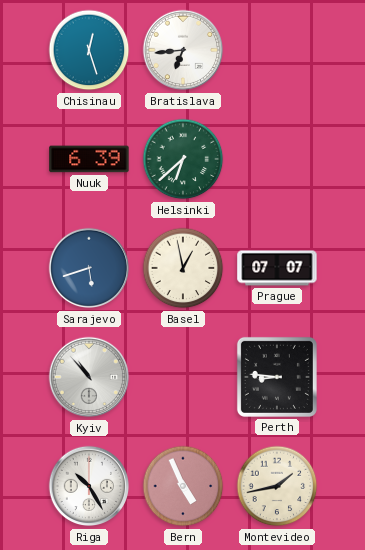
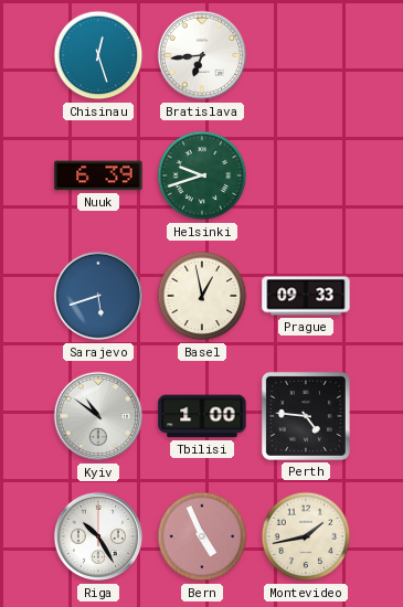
Helsinki: 6:38 -> 9:42 (202, 175)
Prague: 07:07 -> 09:33 (306, 296)
Kyiv: 10:53 -> 10:51 (98, 416)
Tbilisi: none -> 1:00 (202, 416)
Perth: 8:46 -> 4:46 (306, 416)
